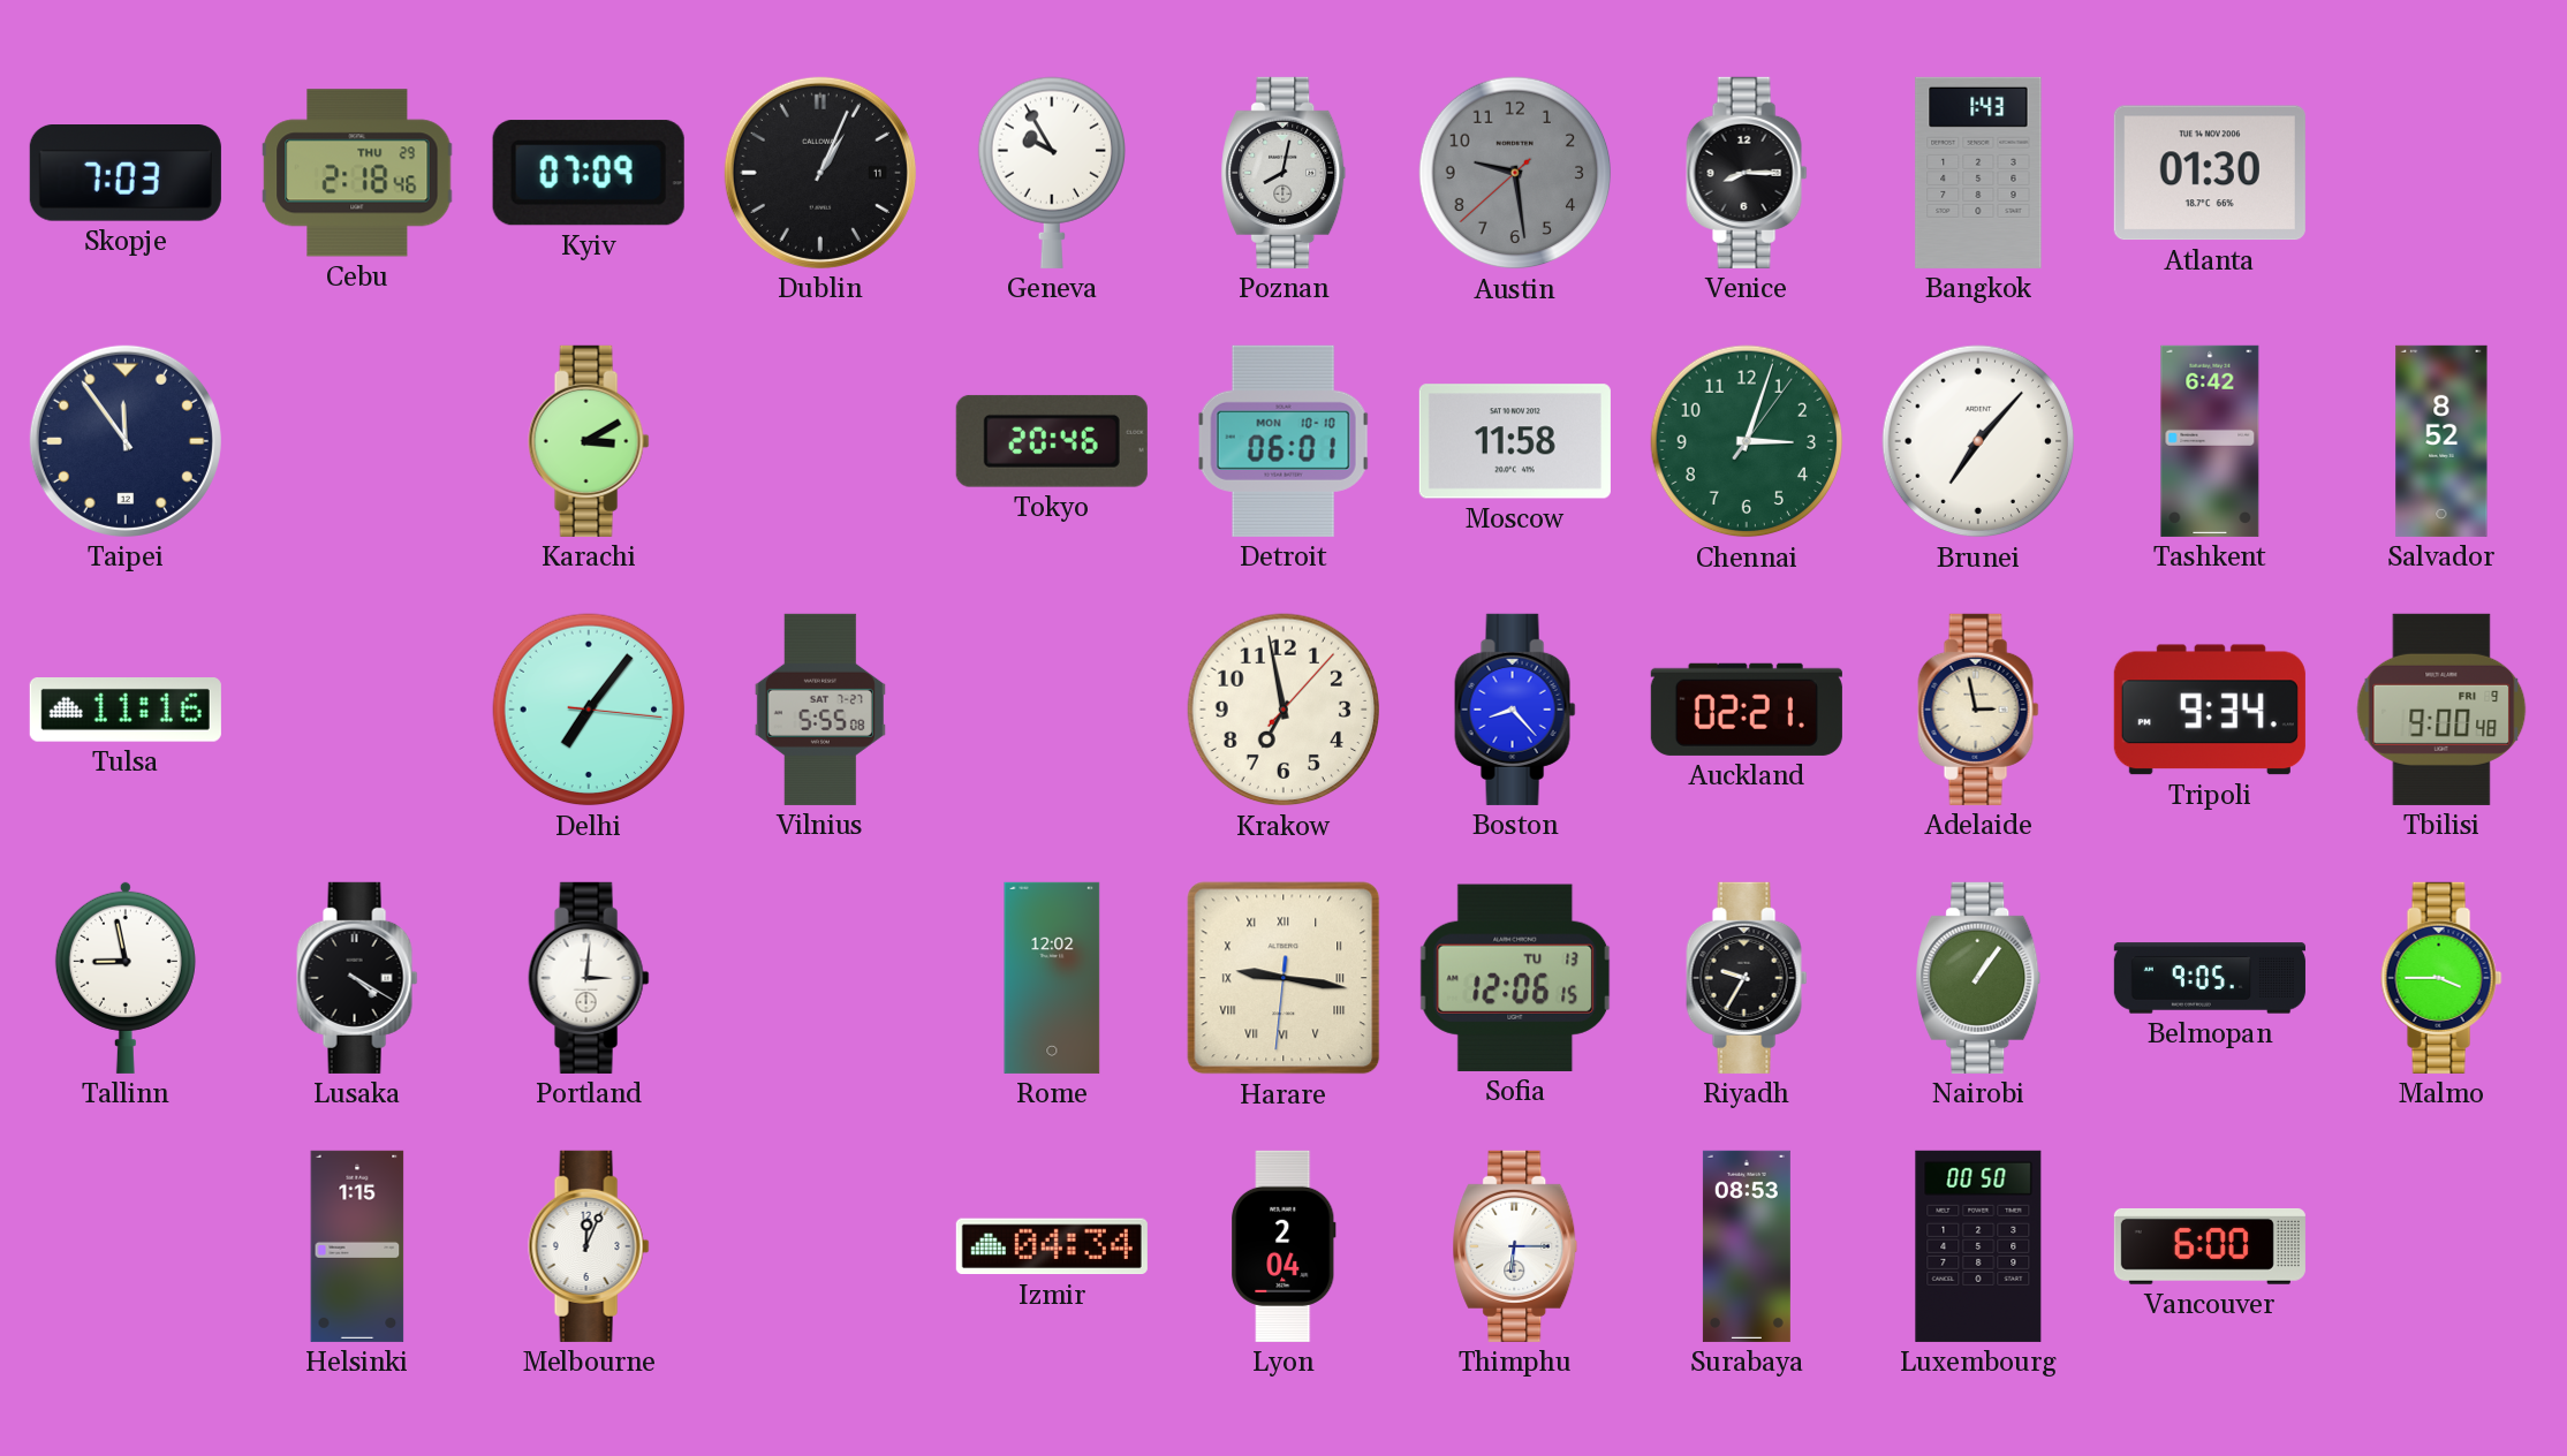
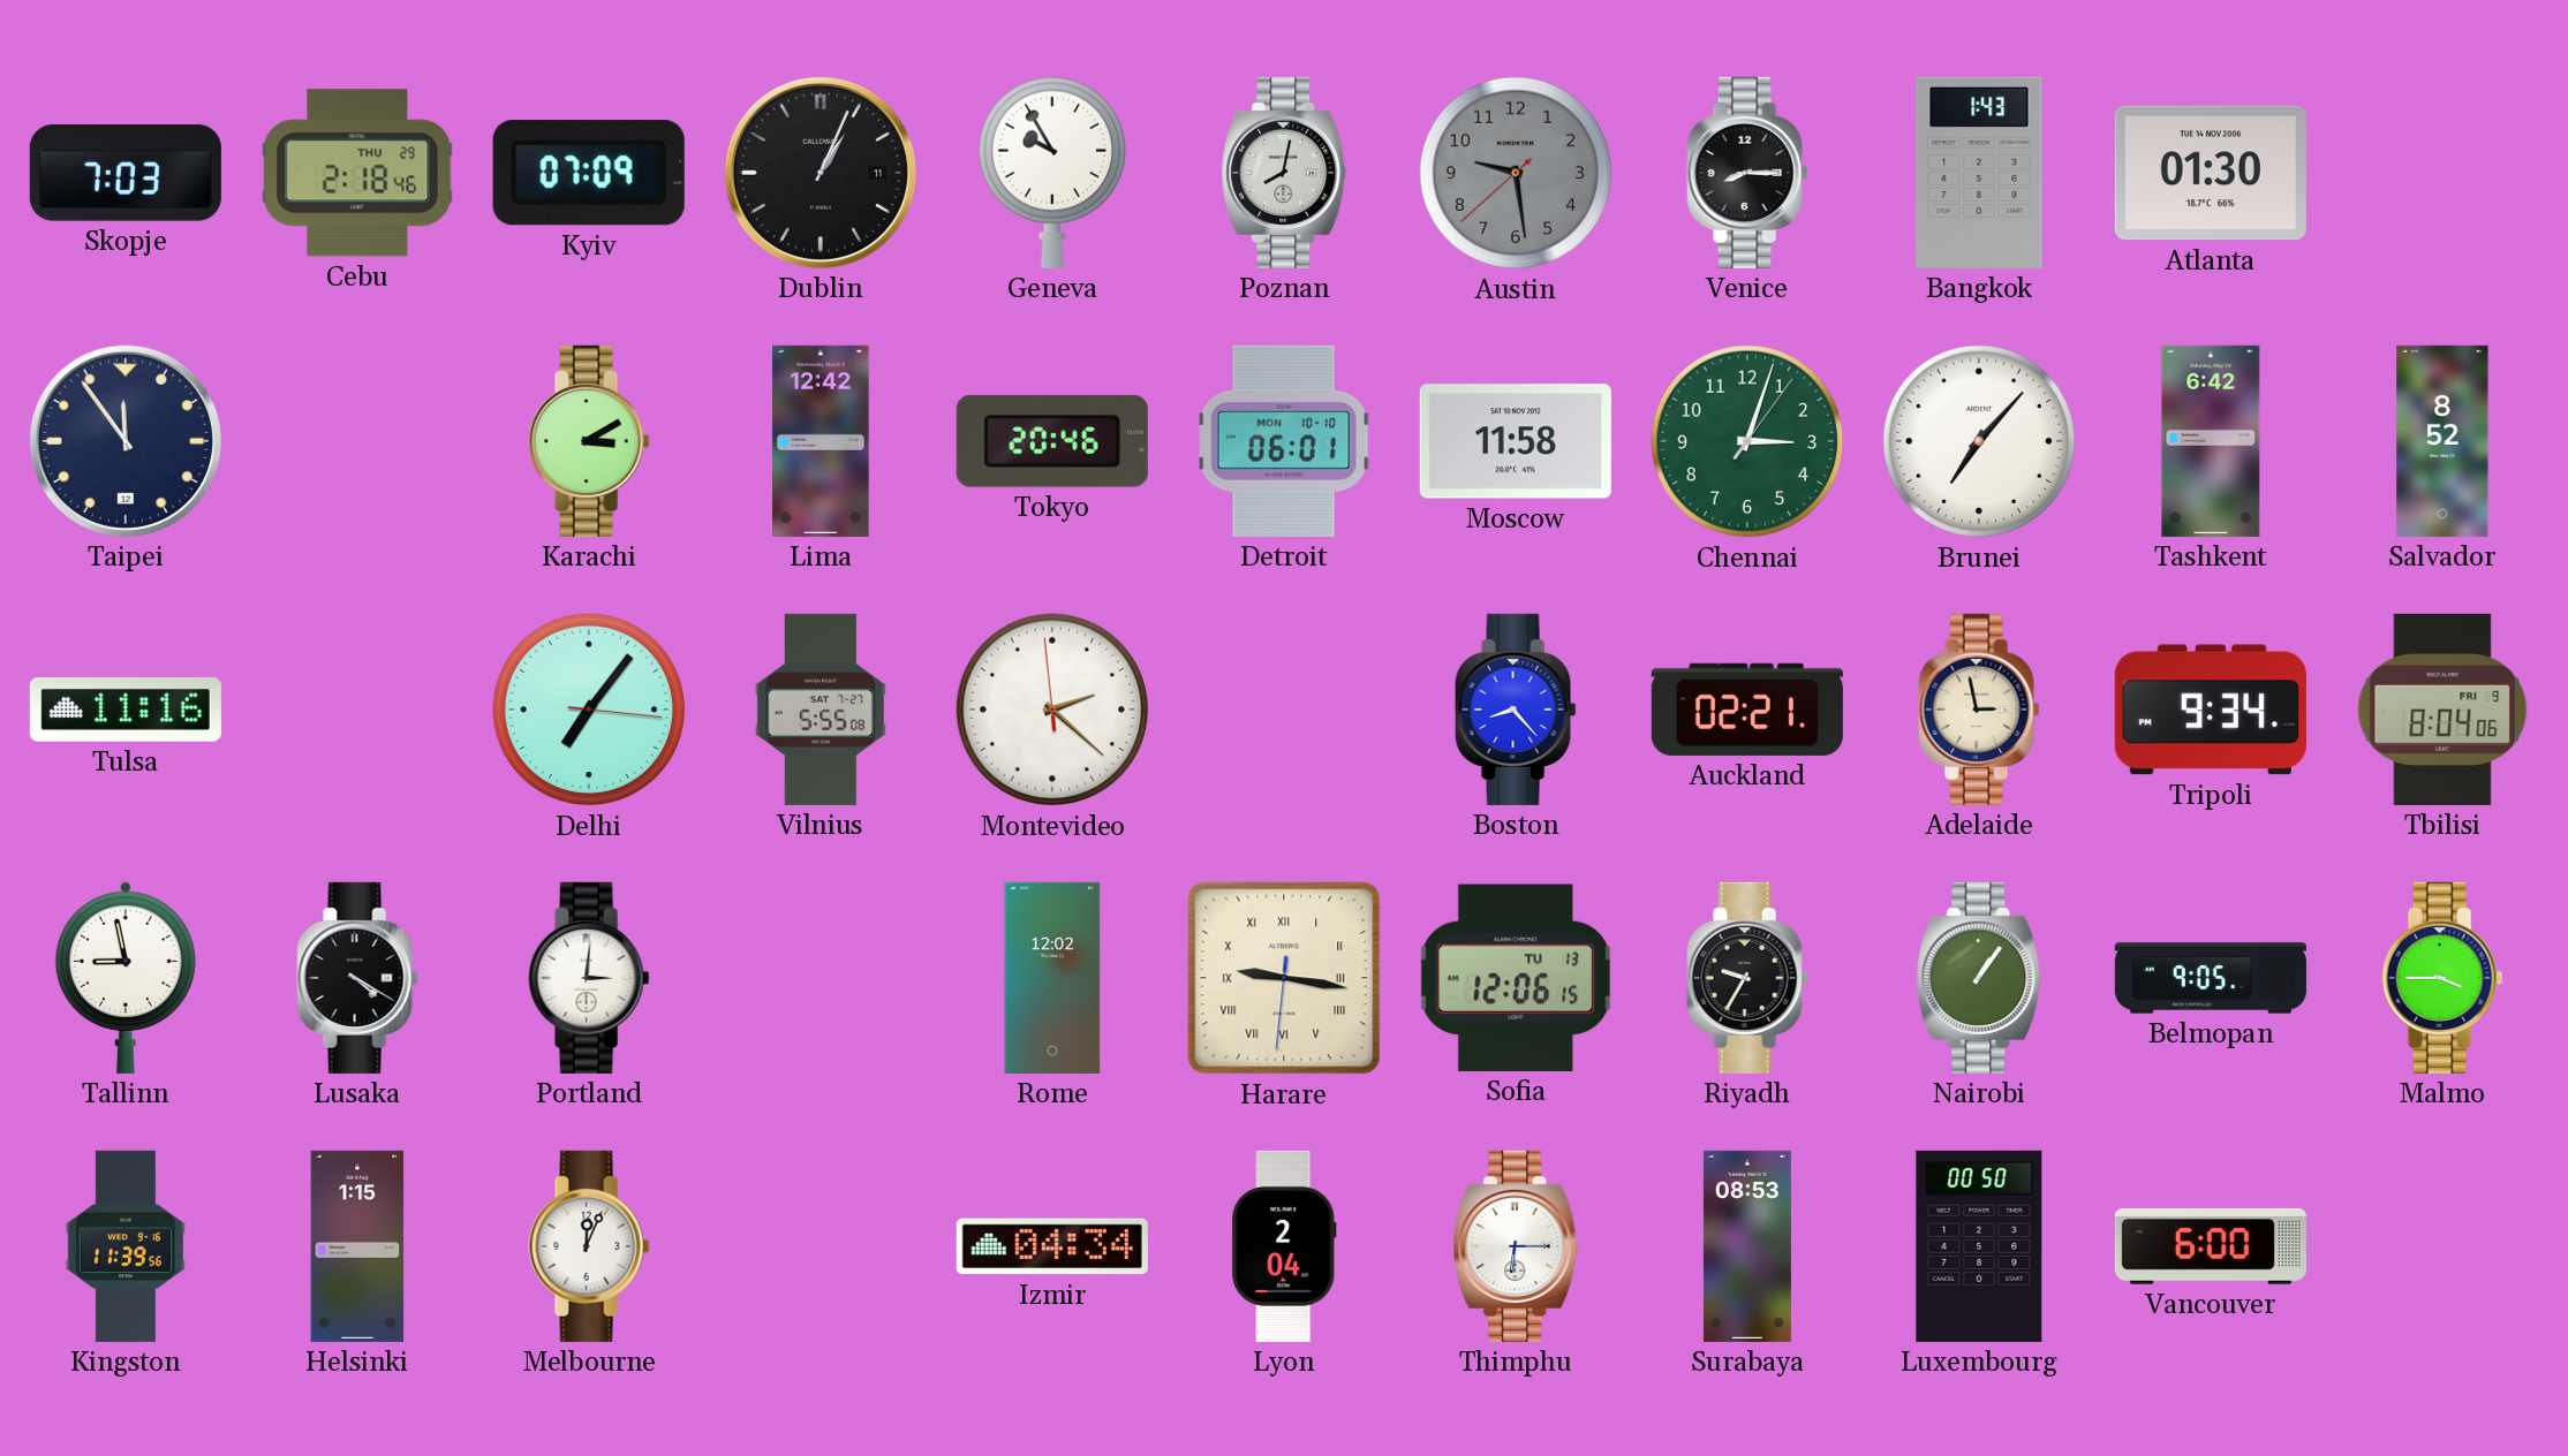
Lima: none -> 12:42 (821, 441)
Montevideo: none -> 2:21 (1052, 710)
Krakow: 6:58 -> none (1283, 710)
Tbilisi: 9:00 -> 8:04 (2442, 710)
Kingston: none -> 11:39 (124, 1246)
